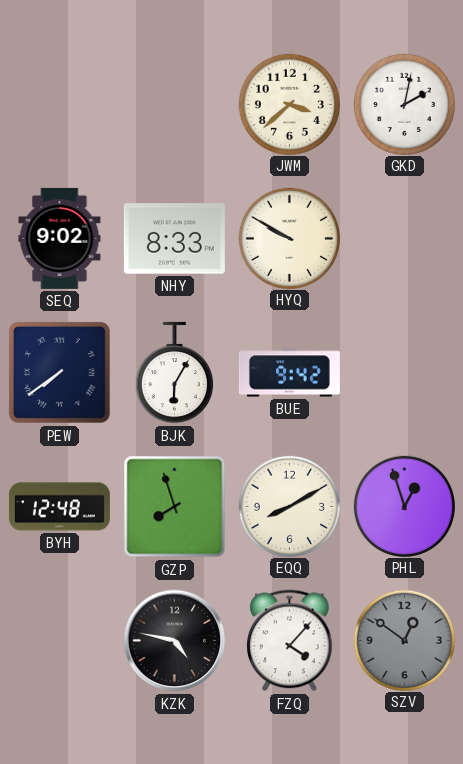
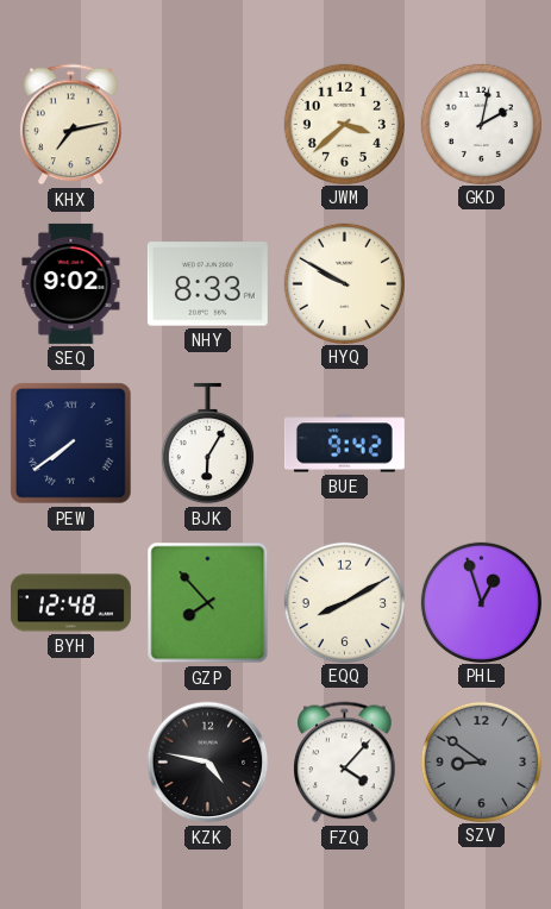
KHX: none -> 7:13 (71, 125)
GZP: 7:57 -> 7:53 (208, 603)
SZV: 12:51 -> 8:51 (481, 761)
